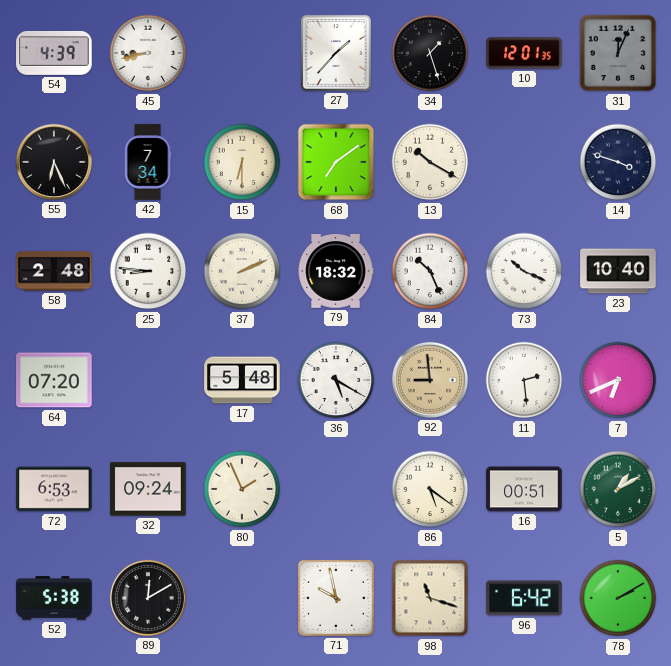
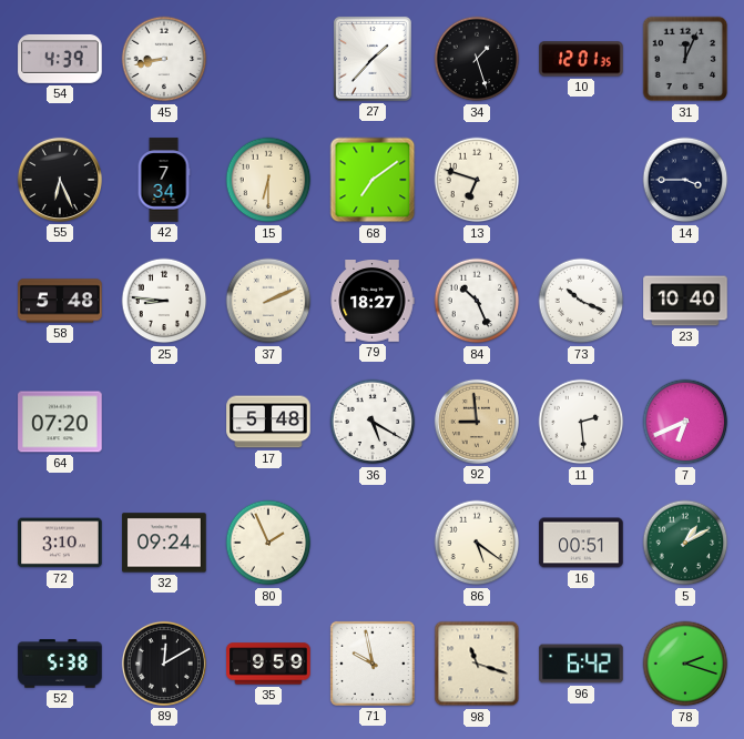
13: 10:20 -> 6:48 (477, 180)
14: 3:48 -> 3:45 (685, 180)
58: 2:48 -> 5:48 (60, 301)
79: 18:32 -> 18:27 (373, 302)
72: 6:53 -> 3:10 (60, 543)
35: none -> 9:59 (268, 664)
78: 2:10 -> 2:18 (685, 664)
